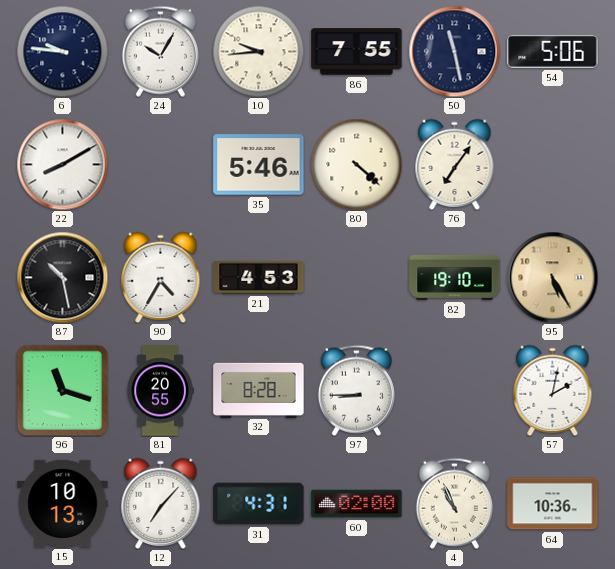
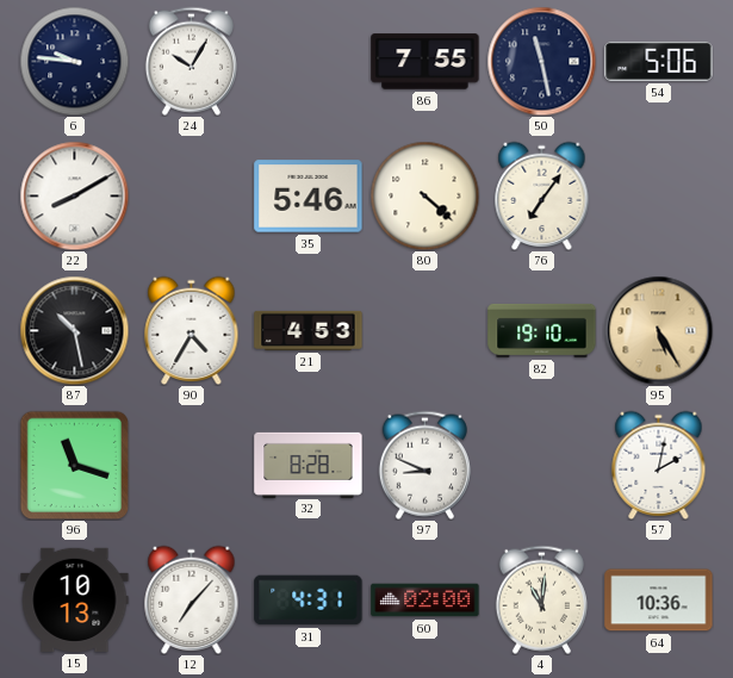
10: 9:44 -> none (258, 51)
81: 20:55 -> none (160, 391)
97: 8:45 -> 8:49 (424, 465)
4: 10:56 -> 11:01 (541, 599)
